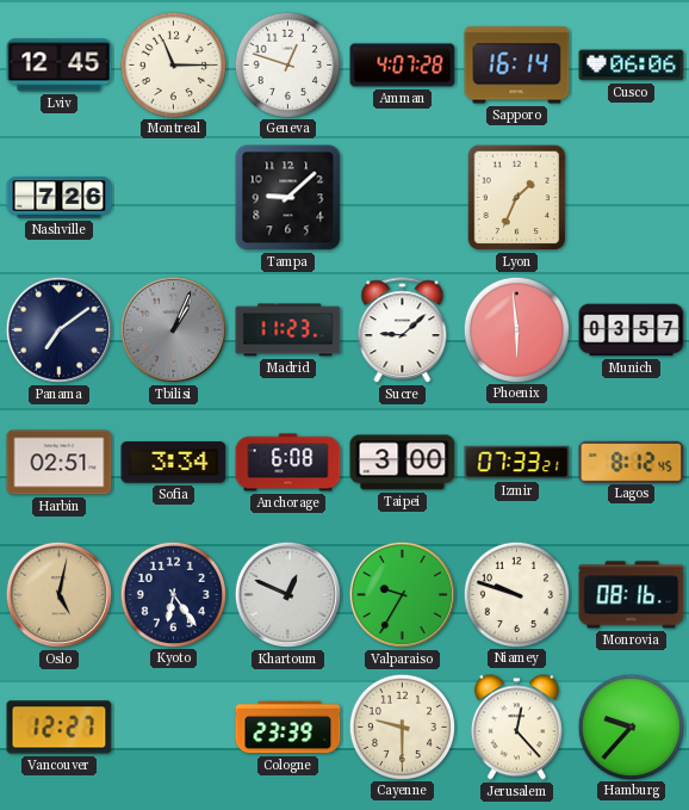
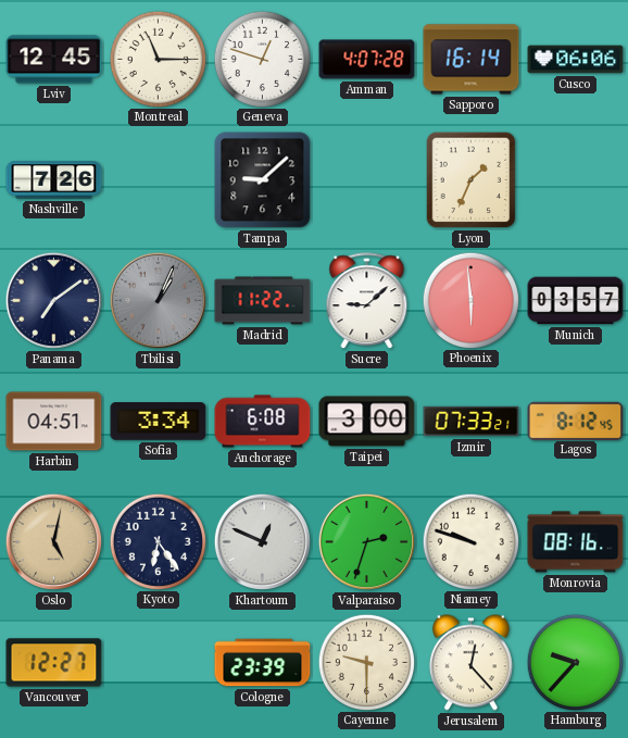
Madrid: 11:23 -> 11:22 (263, 301)
Harbin: 02:51 -> 04:51 (54, 422)
Valparaiso: 9:35 -> 2:33 (366, 541)
